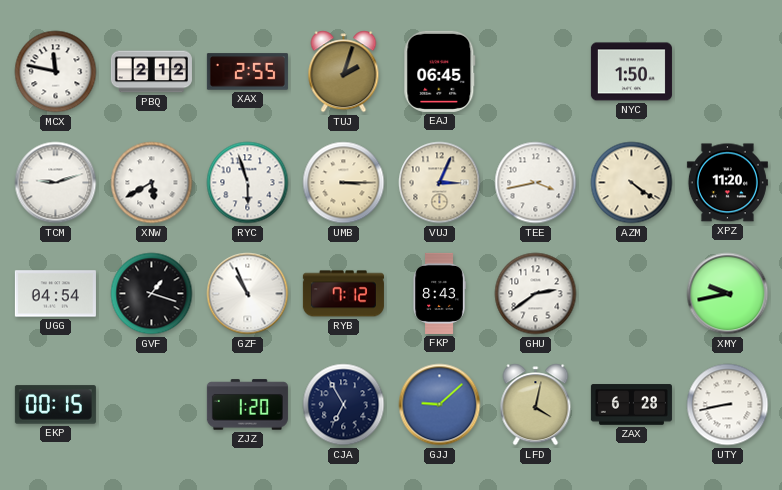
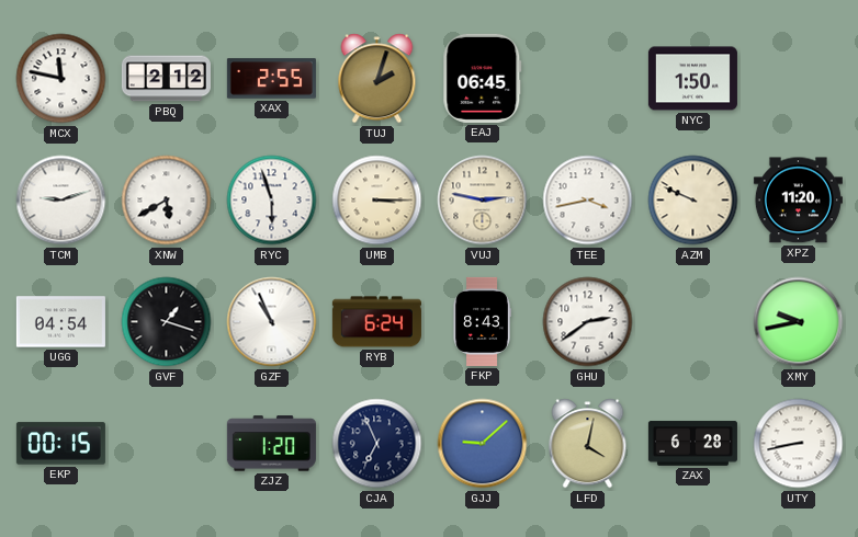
VUJ: 3:04 -> 2:47 (483, 201)
AZM: 4:21 -> 9:49 (693, 201)
RYB: 7:12 -> 6:24 (376, 322)
CJA: 6:55 -> 6:56 (377, 444)
